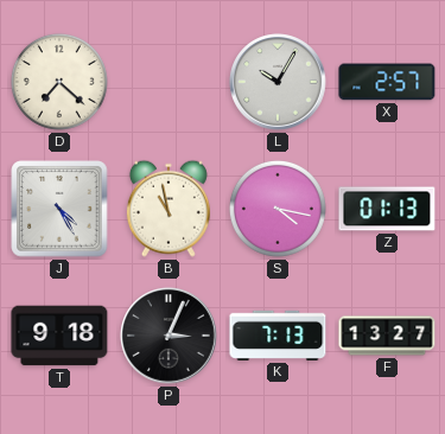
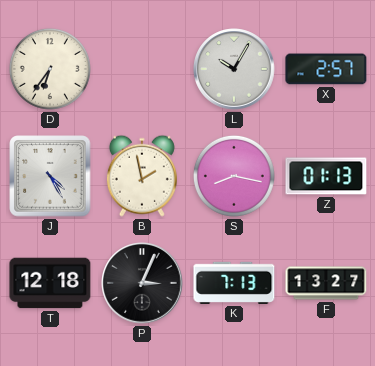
D: 7:22 -> 6:36 (50, 69)
B: 10:58 -> 1:58 (142, 176)
S: 4:17 -> 8:17 (234, 176)
T: 9:18 -> 12:18 (50, 283)
